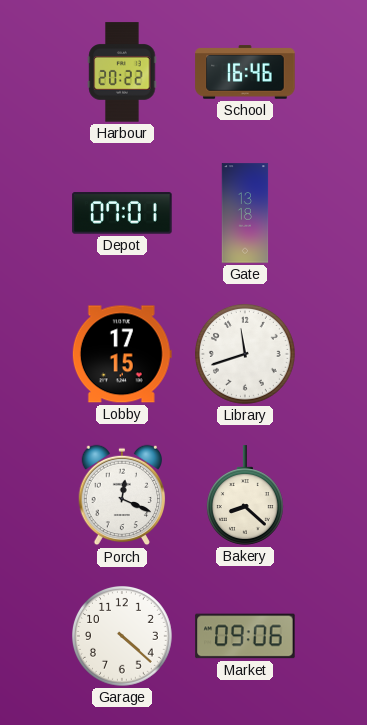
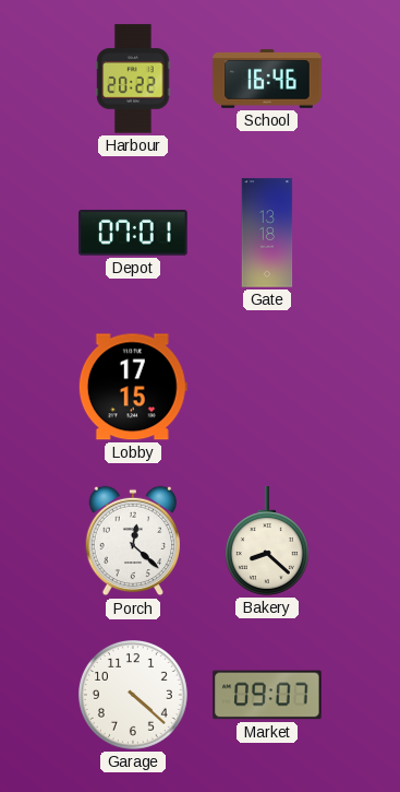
Library: 11:42 -> none (246, 355)
Porch: 12:19 -> 12:22 (133, 541)
Market: 09:06 -> 09:07 (267, 695)
